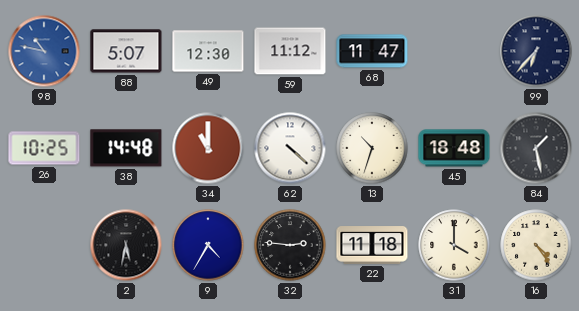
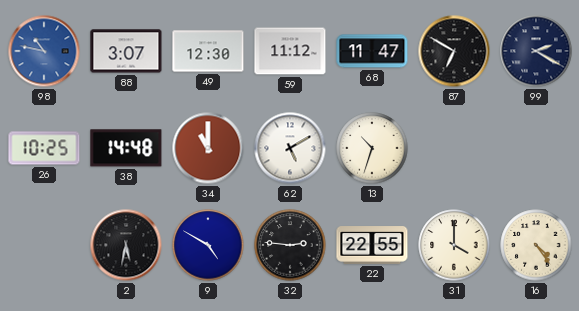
88: 5:07 -> 3:07 (126, 51)
87: none -> 6:50 (454, 51)
99: 6:37 -> 2:20 (536, 51)
62: 4:22 -> 5:10 (290, 148)
45: 18:48 -> none (454, 148)
84: 1:28 -> none (536, 148)
9: 4:35 -> 4:50 (208, 245)
22: 11:18 -> 22:55 (372, 245)
